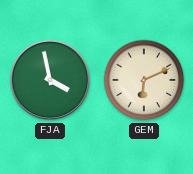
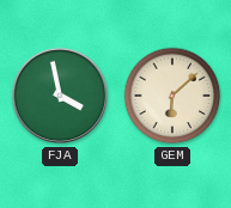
GEM: 6:11 -> 6:08 (172, 96)
